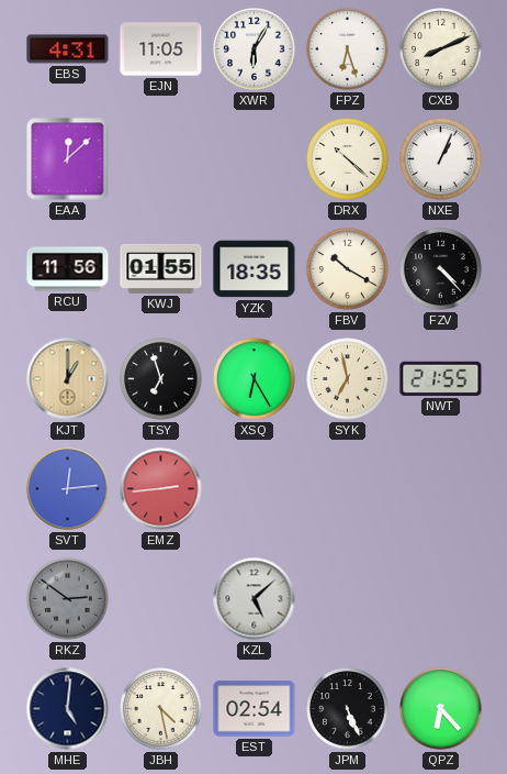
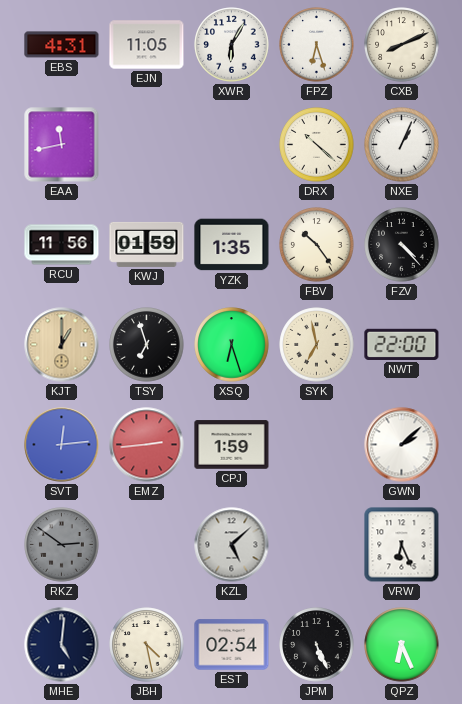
EAA: 12:08 -> 11:43 (62, 145)
KWJ: 01:55 -> 01:59 (147, 244)
YZK: 18:35 -> 1:35 (232, 245)
FBV: 10:20 -> 10:24 (317, 245)
XSQ: 6:25 -> 6:27 (232, 345)
NWT: 21:55 -> 22:00 (402, 344)
CPJ: none -> 1:59 (232, 445)
GWN: none -> 2:08 (402, 445)
VRW: none -> 6:26 (402, 545)
QPZ: 6:23 -> 6:26 (402, 645)
